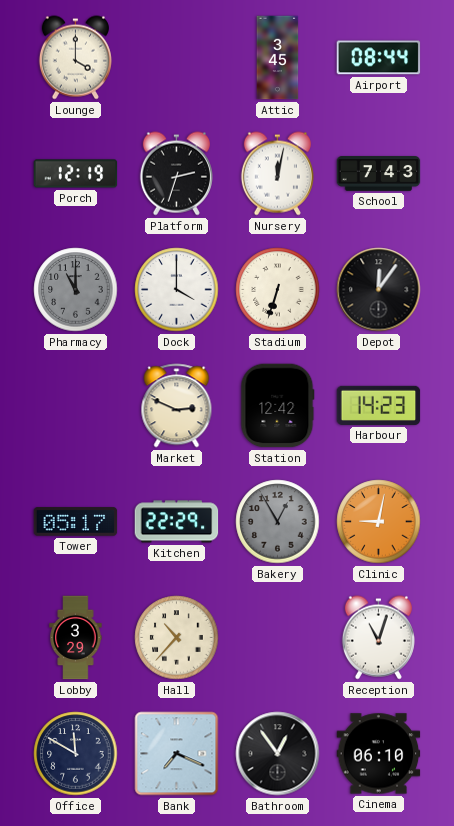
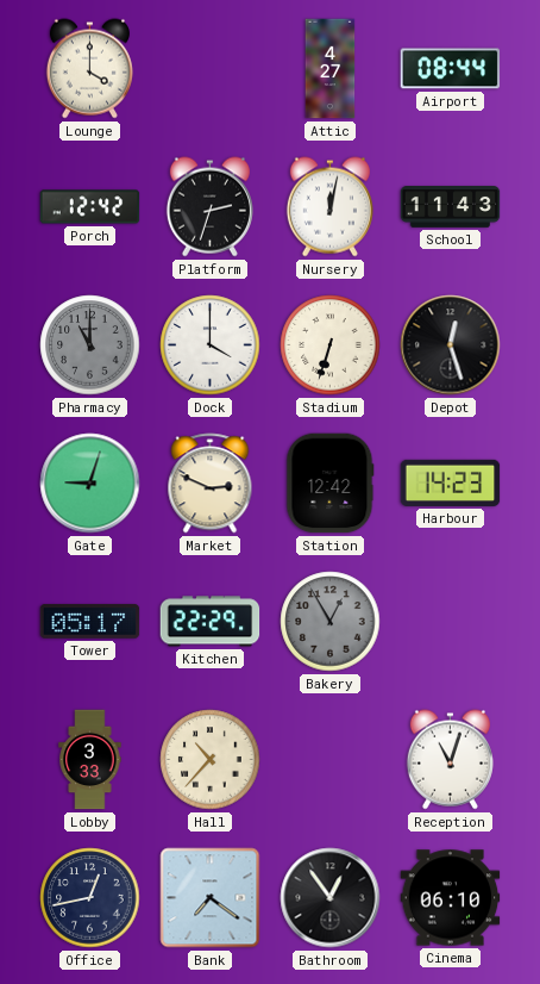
Attic: 3:45 -> 4:27 (331, 69)
Porch: 12:19 -> 12:42 (90, 207)
School: 7:43 -> 11:43 (451, 207)
Depot: 12:06 -> 12:27 (451, 345)
Gate: none -> 9:03 (90, 484)
Clinic: 9:02 -> none (379, 522)
Lobby: 3:29 -> 3:33 (90, 760)
Office: 11:50 -> 12:43 (90, 898)
Bank: 7:19 -> 7:21 (211, 898)
